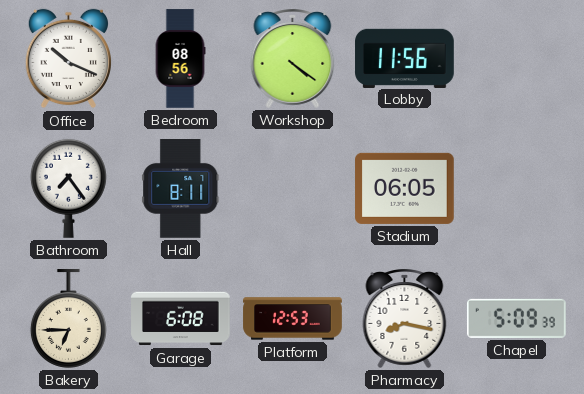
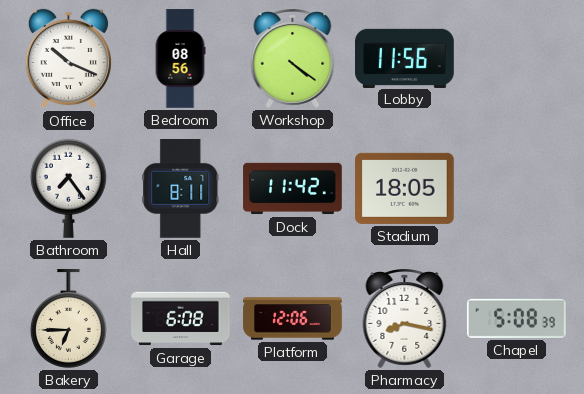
Dock: none -> 11:42 (293, 189)
Stadium: 06:05 -> 18:05 (405, 188)
Platform: 12:53 -> 12:06 (293, 319)
Chapel: 5:09 -> 5:08 (516, 318)
